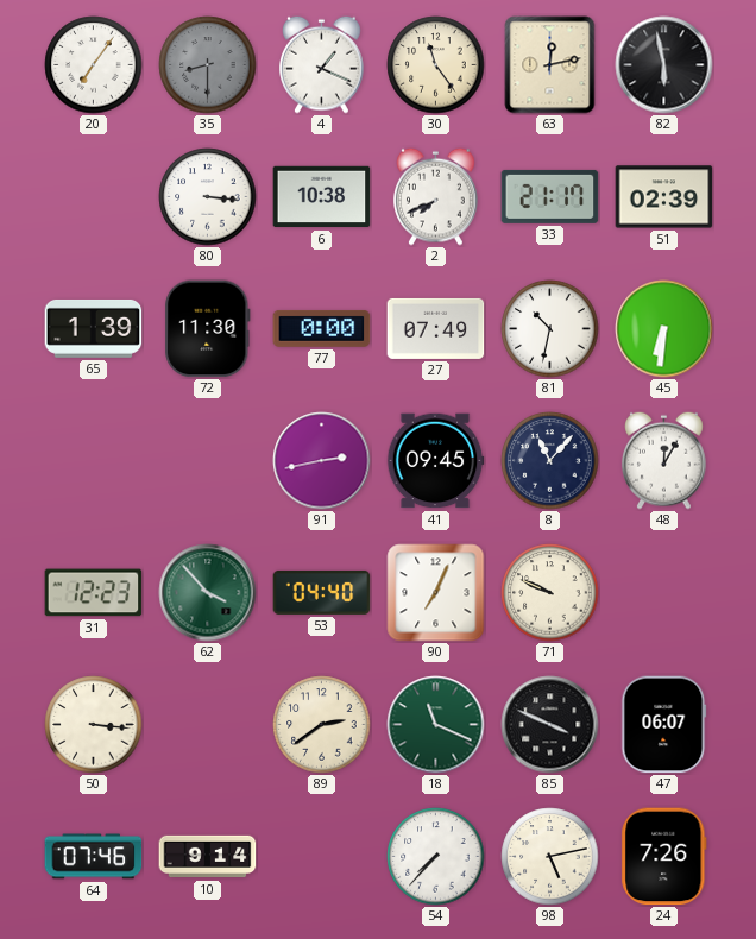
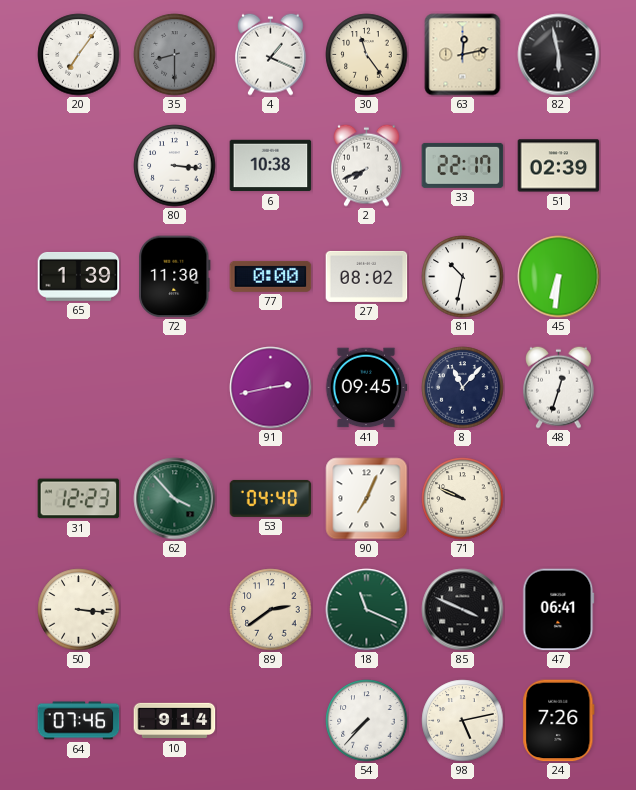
33: 21:17 -> 22:17 (463, 165)
27: 07:49 -> 08:02 (367, 276)
48: 12:05 -> 12:33 (559, 387)
47: 06:07 -> 06:41 (559, 610)
